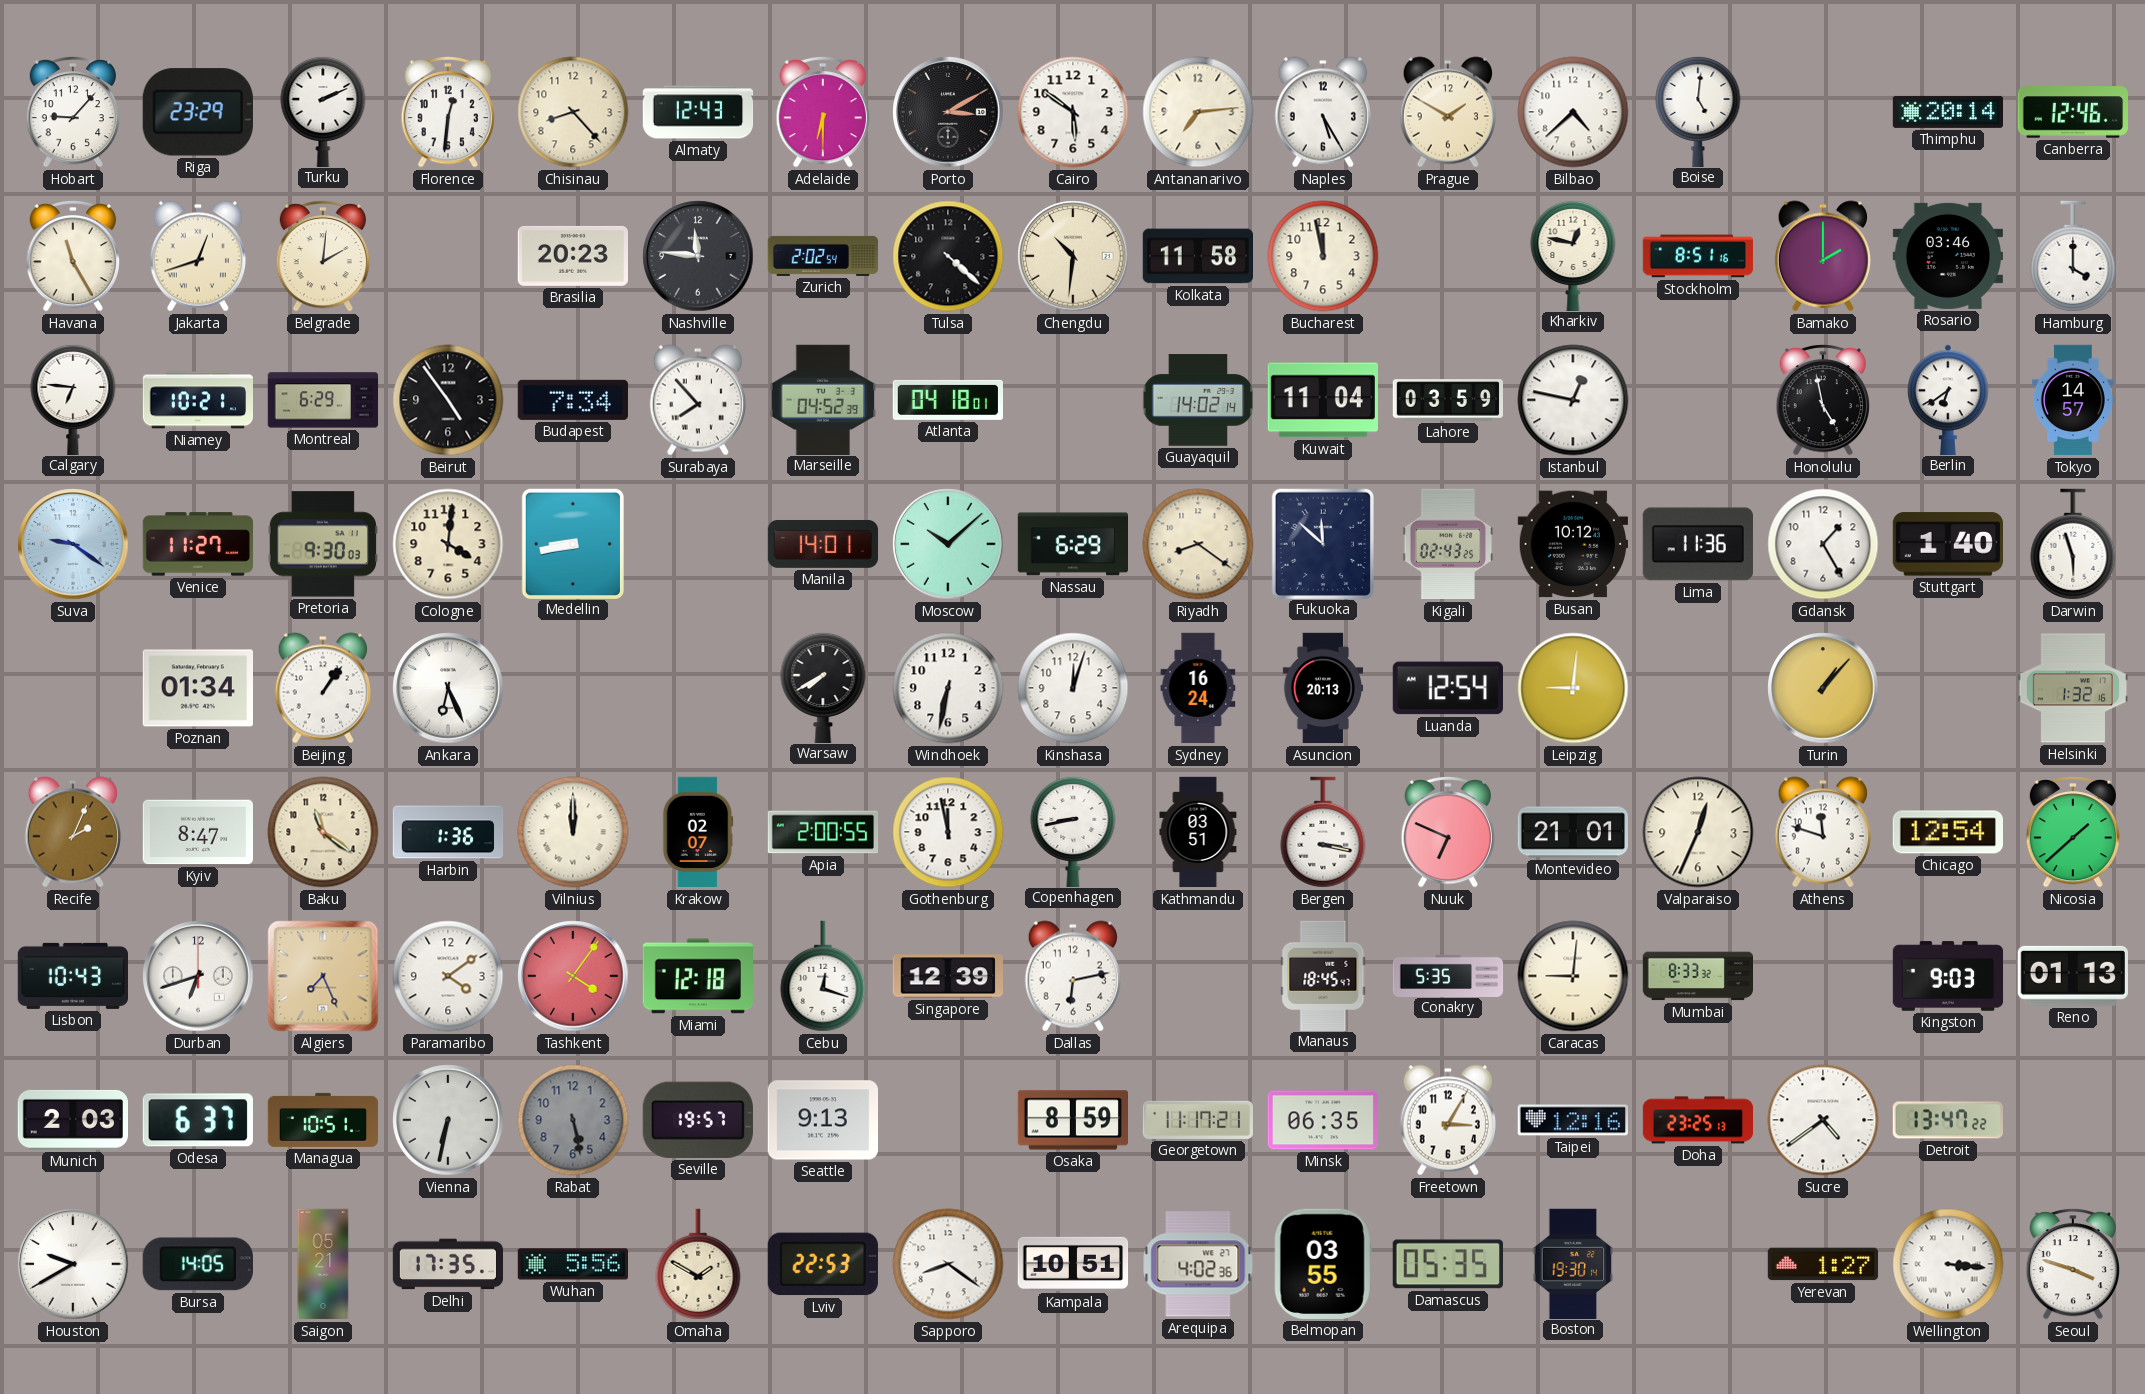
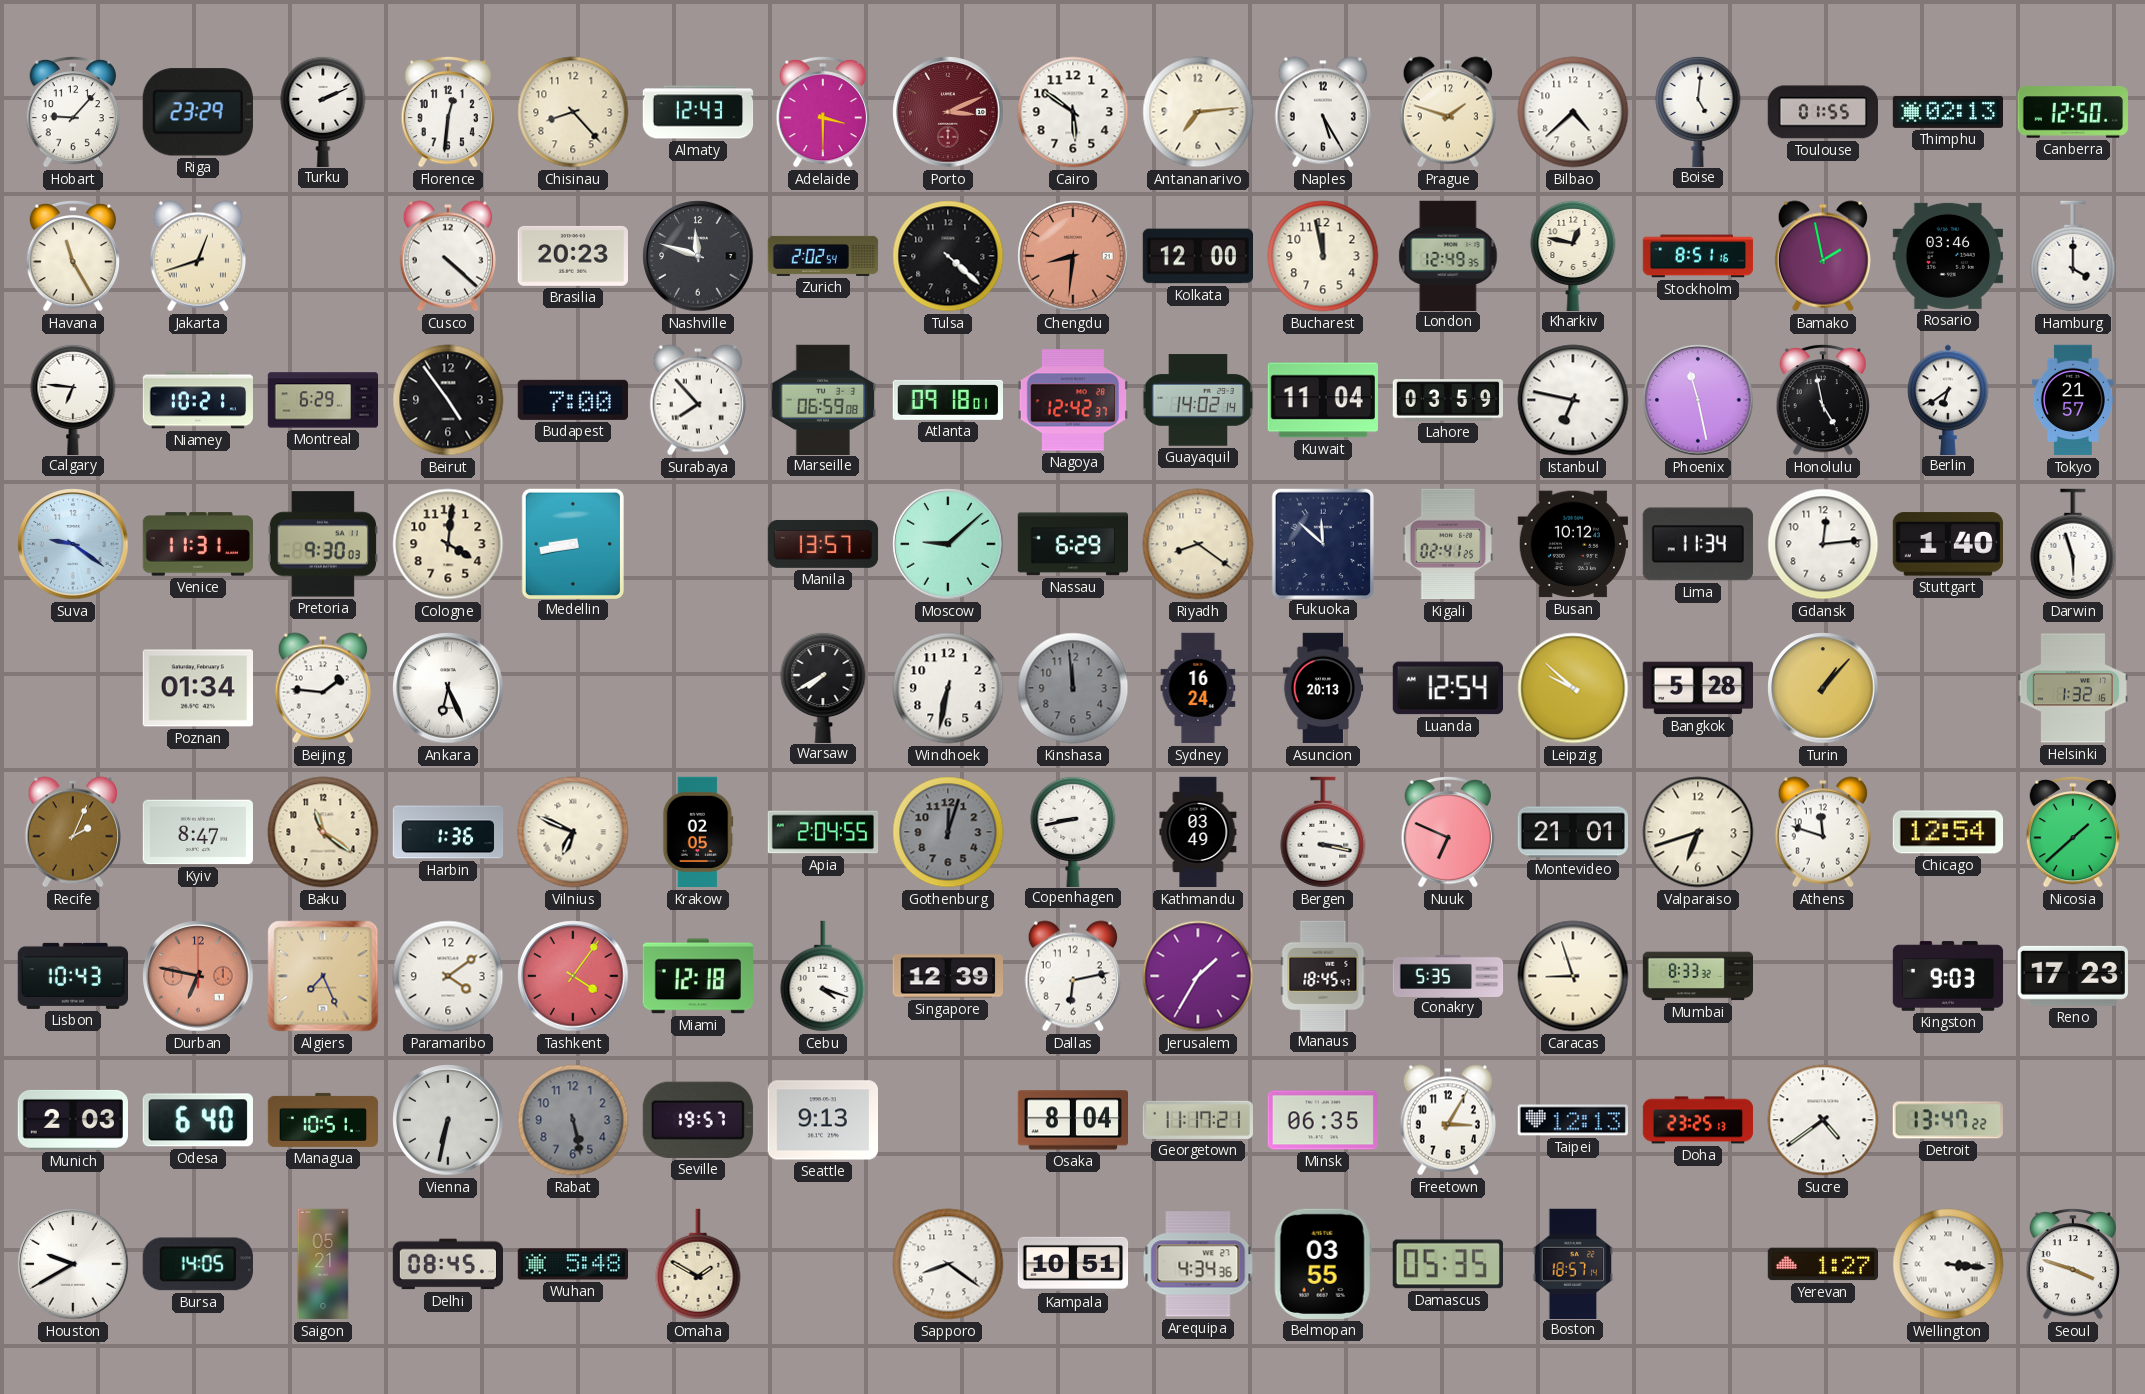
Adelaide: 6:30 -> 3:30 (822, 112)
Porto: 3:10 -> 3:11 (948, 112)
Porto dial: black -> burgundy (948, 112)
Prague: 1:50 -> 1:48 (1448, 112)
Toulouse: none -> 01:55 (1822, 112)
Thimphu: 20:14 -> 02:13 (1947, 112)
Canberra: 12:46 -> 12:50 (2073, 112)
Belgrade: 2:01 -> none (322, 256)
Cusco: none -> 4:22 (448, 256)
Nashville: 11:46 -> 11:48 (698, 256)
Chengdu: 10:31 -> 8:31 (1073, 256)
Chengdu dial: cream -> salmon (1073, 256)
Kolkata: 11:58 -> 12:00 (1197, 256)
London: none -> 12:49 (1448, 255)
Bamako: 2:00 -> 1:58 (1823, 256)
Budapest: 7:34 -> 7:00 (573, 400)
Marseille: 04:52 -> 06:59 (823, 399)
Atlanta: 04:18 -> 09:18 (947, 400)
Nagoya: none -> 12:42 (1072, 400)
Istanbul: 12:47 -> 6:47 (1573, 400)
Phoenix: none -> 11:28 (1698, 400)
Tokyo: 14:57 -> 21:57 (2073, 400)
Venice: 11:27 -> 11:31 (197, 544)
Manila: 14:01 -> 13:57 (823, 544)
Moscow: 10:08 -> 9:08 (948, 544)
Kigali: 02:43 -> 02:41 (1448, 544)
Lima: 11:36 -> 11:34 (1698, 544)
Gdansk: 1:25 -> 12:14 (1823, 544)
Beijing: 1:06 -> 1:46 (323, 688)
Kinshasa: 12:03 -> 11:59 (1073, 688)
Kinshasa dial: white -> grey (1073, 688)
Leipzig: 9:01 -> 9:52 (1573, 688)
Bangkok: none -> 5:28 (1697, 688)
Vilnius: 12:00 -> 6:49 (573, 832)
Krakow: 02:07 -> 02:05 (698, 832)
Apia: 2:00 -> 2:04 (823, 832)
Gothenburg: 11:58 -> 12:03 (948, 832)
Gothenburg dial: white -> grey (948, 832)
Kathmandu: 03:51 -> 03:49 (1198, 832)
Valparaiso: 12:34 -> 6:42 (1698, 832)
Durban: 6:42 -> 6:47 (198, 976)
Durban dial: white -> salmon (198, 976)
Cebu: 12:18 -> 4:18 (823, 976)
Jerusalem: none -> 1:35 (1198, 976)
Caracas: 9:01 -> 8:57 (1573, 976)
Reno: 01:13 -> 17:23 (2073, 976)
Odesa: 6:37 -> 6:40 (198, 1120)
Osaka: 8:59 -> 8:04 (1072, 1120)
Taipei: 12:16 -> 12:13 (1572, 1120)
Delhi: 17:35 -> 08:45 (447, 1264)
Wuhan: 5:56 -> 5:48 (572, 1264)
Lviv: 22:53 -> none (823, 1264)
Arequipa: 4:02 -> 4:34 (1198, 1264)
Boston: 19:30 -> 18:57 (1573, 1263)
